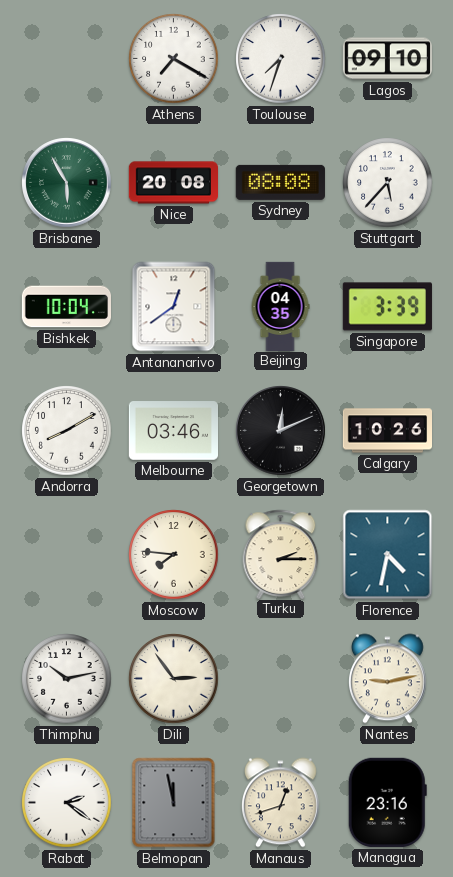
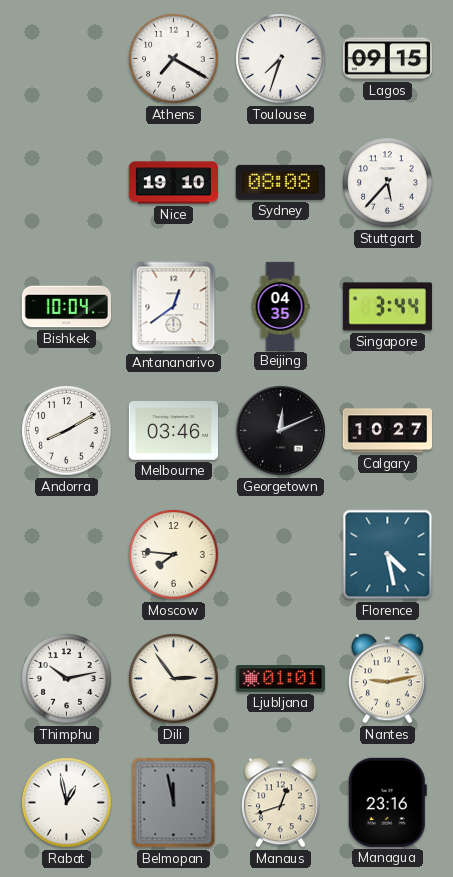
Lagos: 09:10 -> 09:15 (387, 59)
Brisbane: 5:55 -> none (67, 183)
Nice: 20:08 -> 19:10 (173, 183)
Singapore: 3:39 -> 3:44 (387, 307)
Calgary: 10:26 -> 10:27 (387, 431)
Turku: 2:15 -> none (281, 554)
Florence: 4:32 -> 4:28 (388, 555)
Ljubljana: none -> 01:01 (280, 679)
Rabat: 2:21 -> 12:58 (67, 803)
